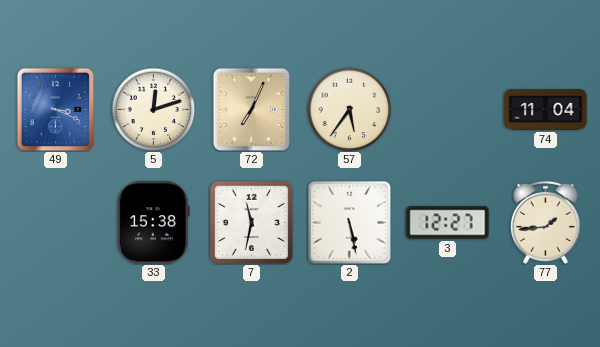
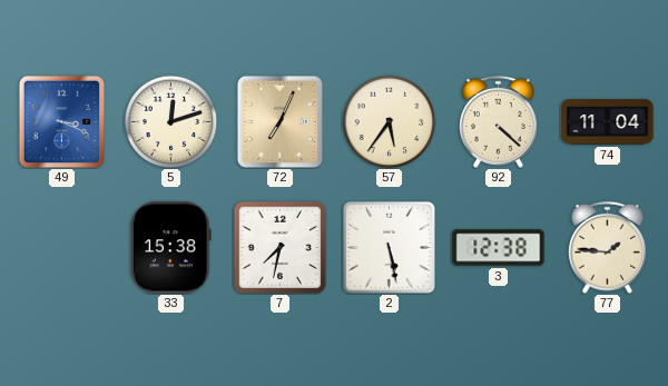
92: none -> 4:22 (498, 121)
7: 11:32 -> 7:32 (279, 247)
3: 12:27 -> 12:38 (499, 248)
77: 1:44 -> 1:46 (607, 247)
